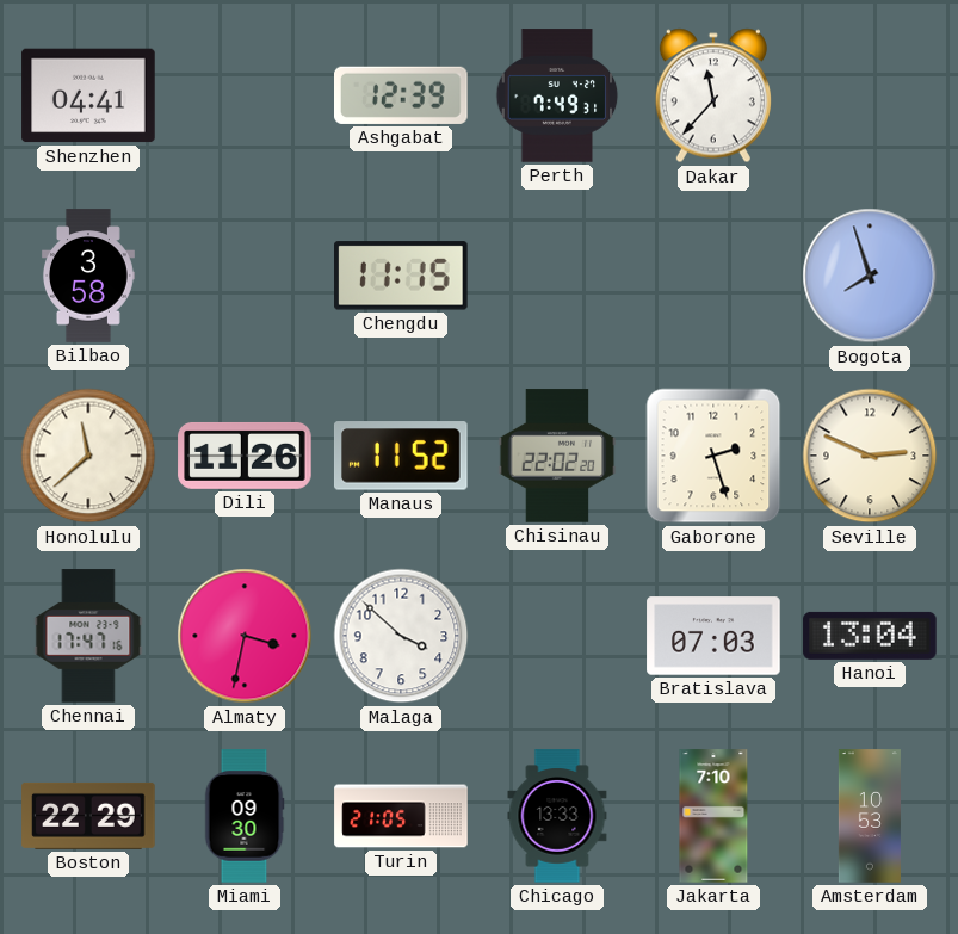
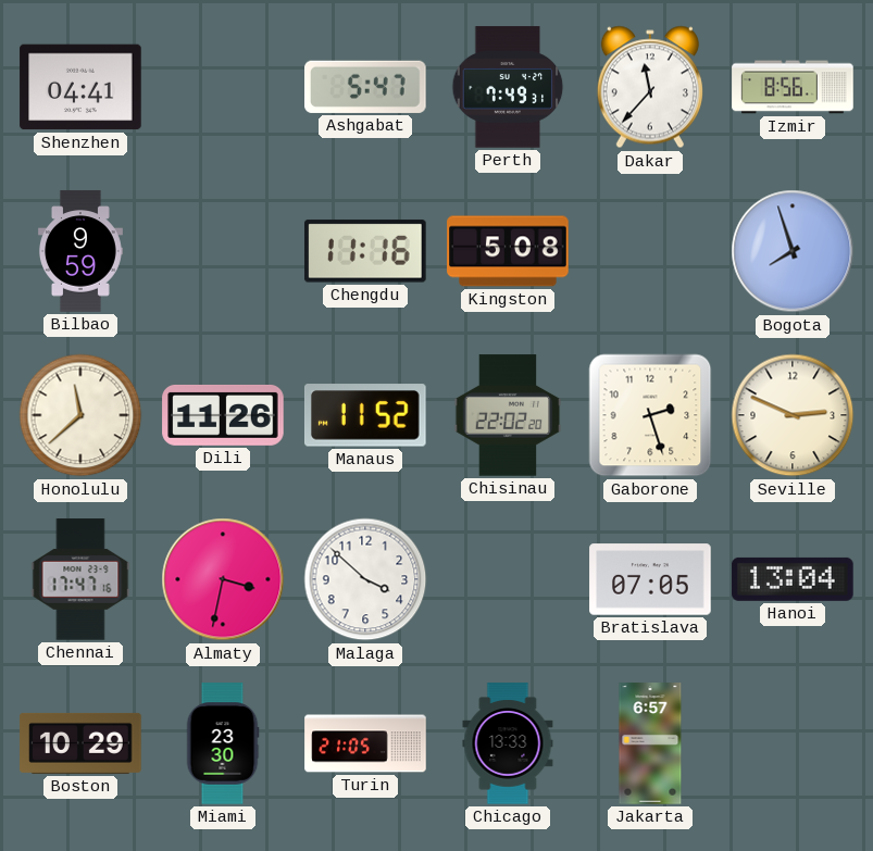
Ashgabat: 12:39 -> 5:47 (366, 87)
Izmir: none -> 8:56 (793, 87)
Bilbao: 3:58 -> 9:59 (80, 251)
Chengdu: 11:15 -> 11:16 (366, 251)
Kingston: none -> 5:08 (508, 251)
Bratislava: 07:03 -> 07:05 (650, 579)
Boston: 22:29 -> 10:29 (80, 743)
Miami: 09:30 -> 23:30 (223, 743)
Jakarta: 7:10 -> 6:57 (650, 743)
Amsterdam: 10:53 -> none (870, 816)
